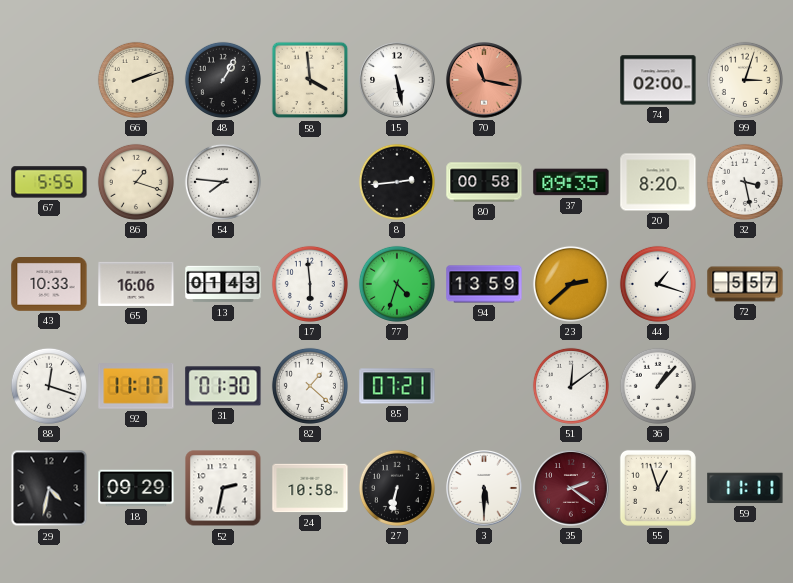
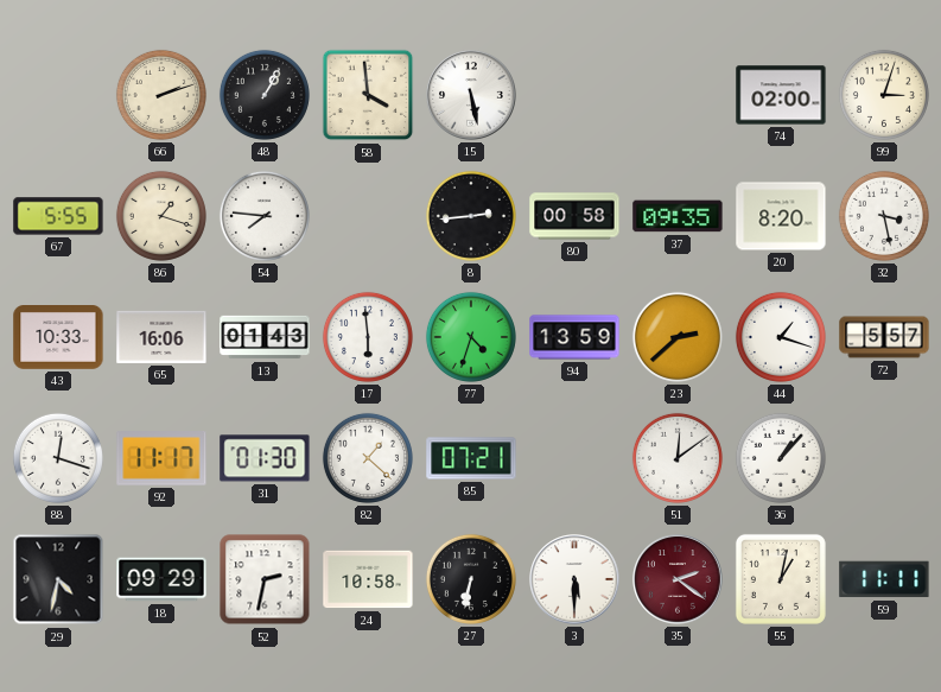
70: 11:17 -> none (484, 80)
55: 12:57 -> 1:02 (781, 579)
